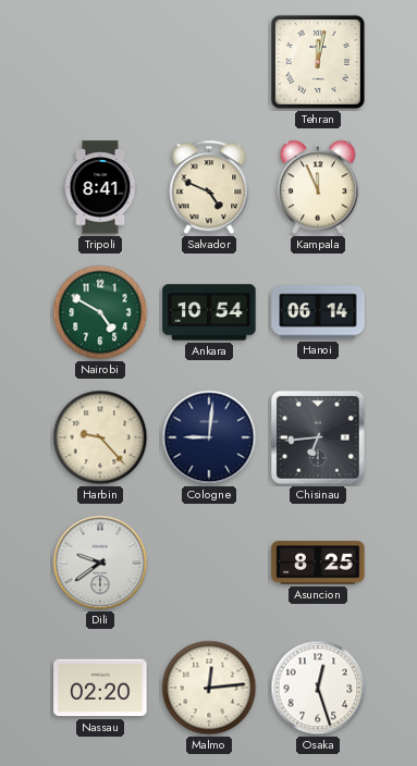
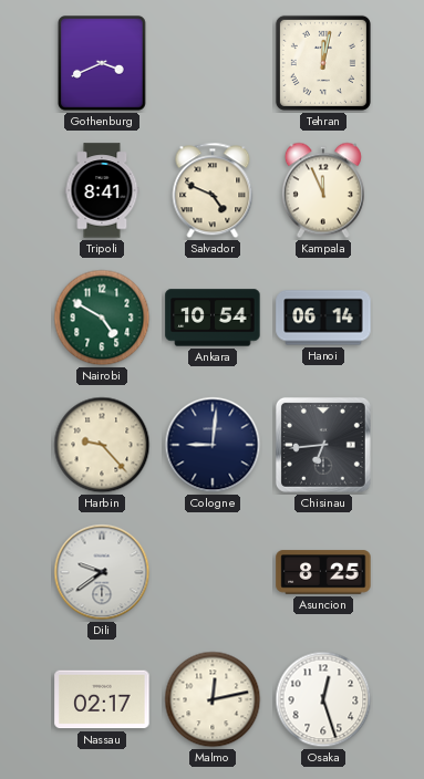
Gothenburg: none -> 3:41 (103, 64)
Nassau: 02:20 -> 02:17 (102, 699)
Malmo: 12:14 -> 12:13 (213, 699)
